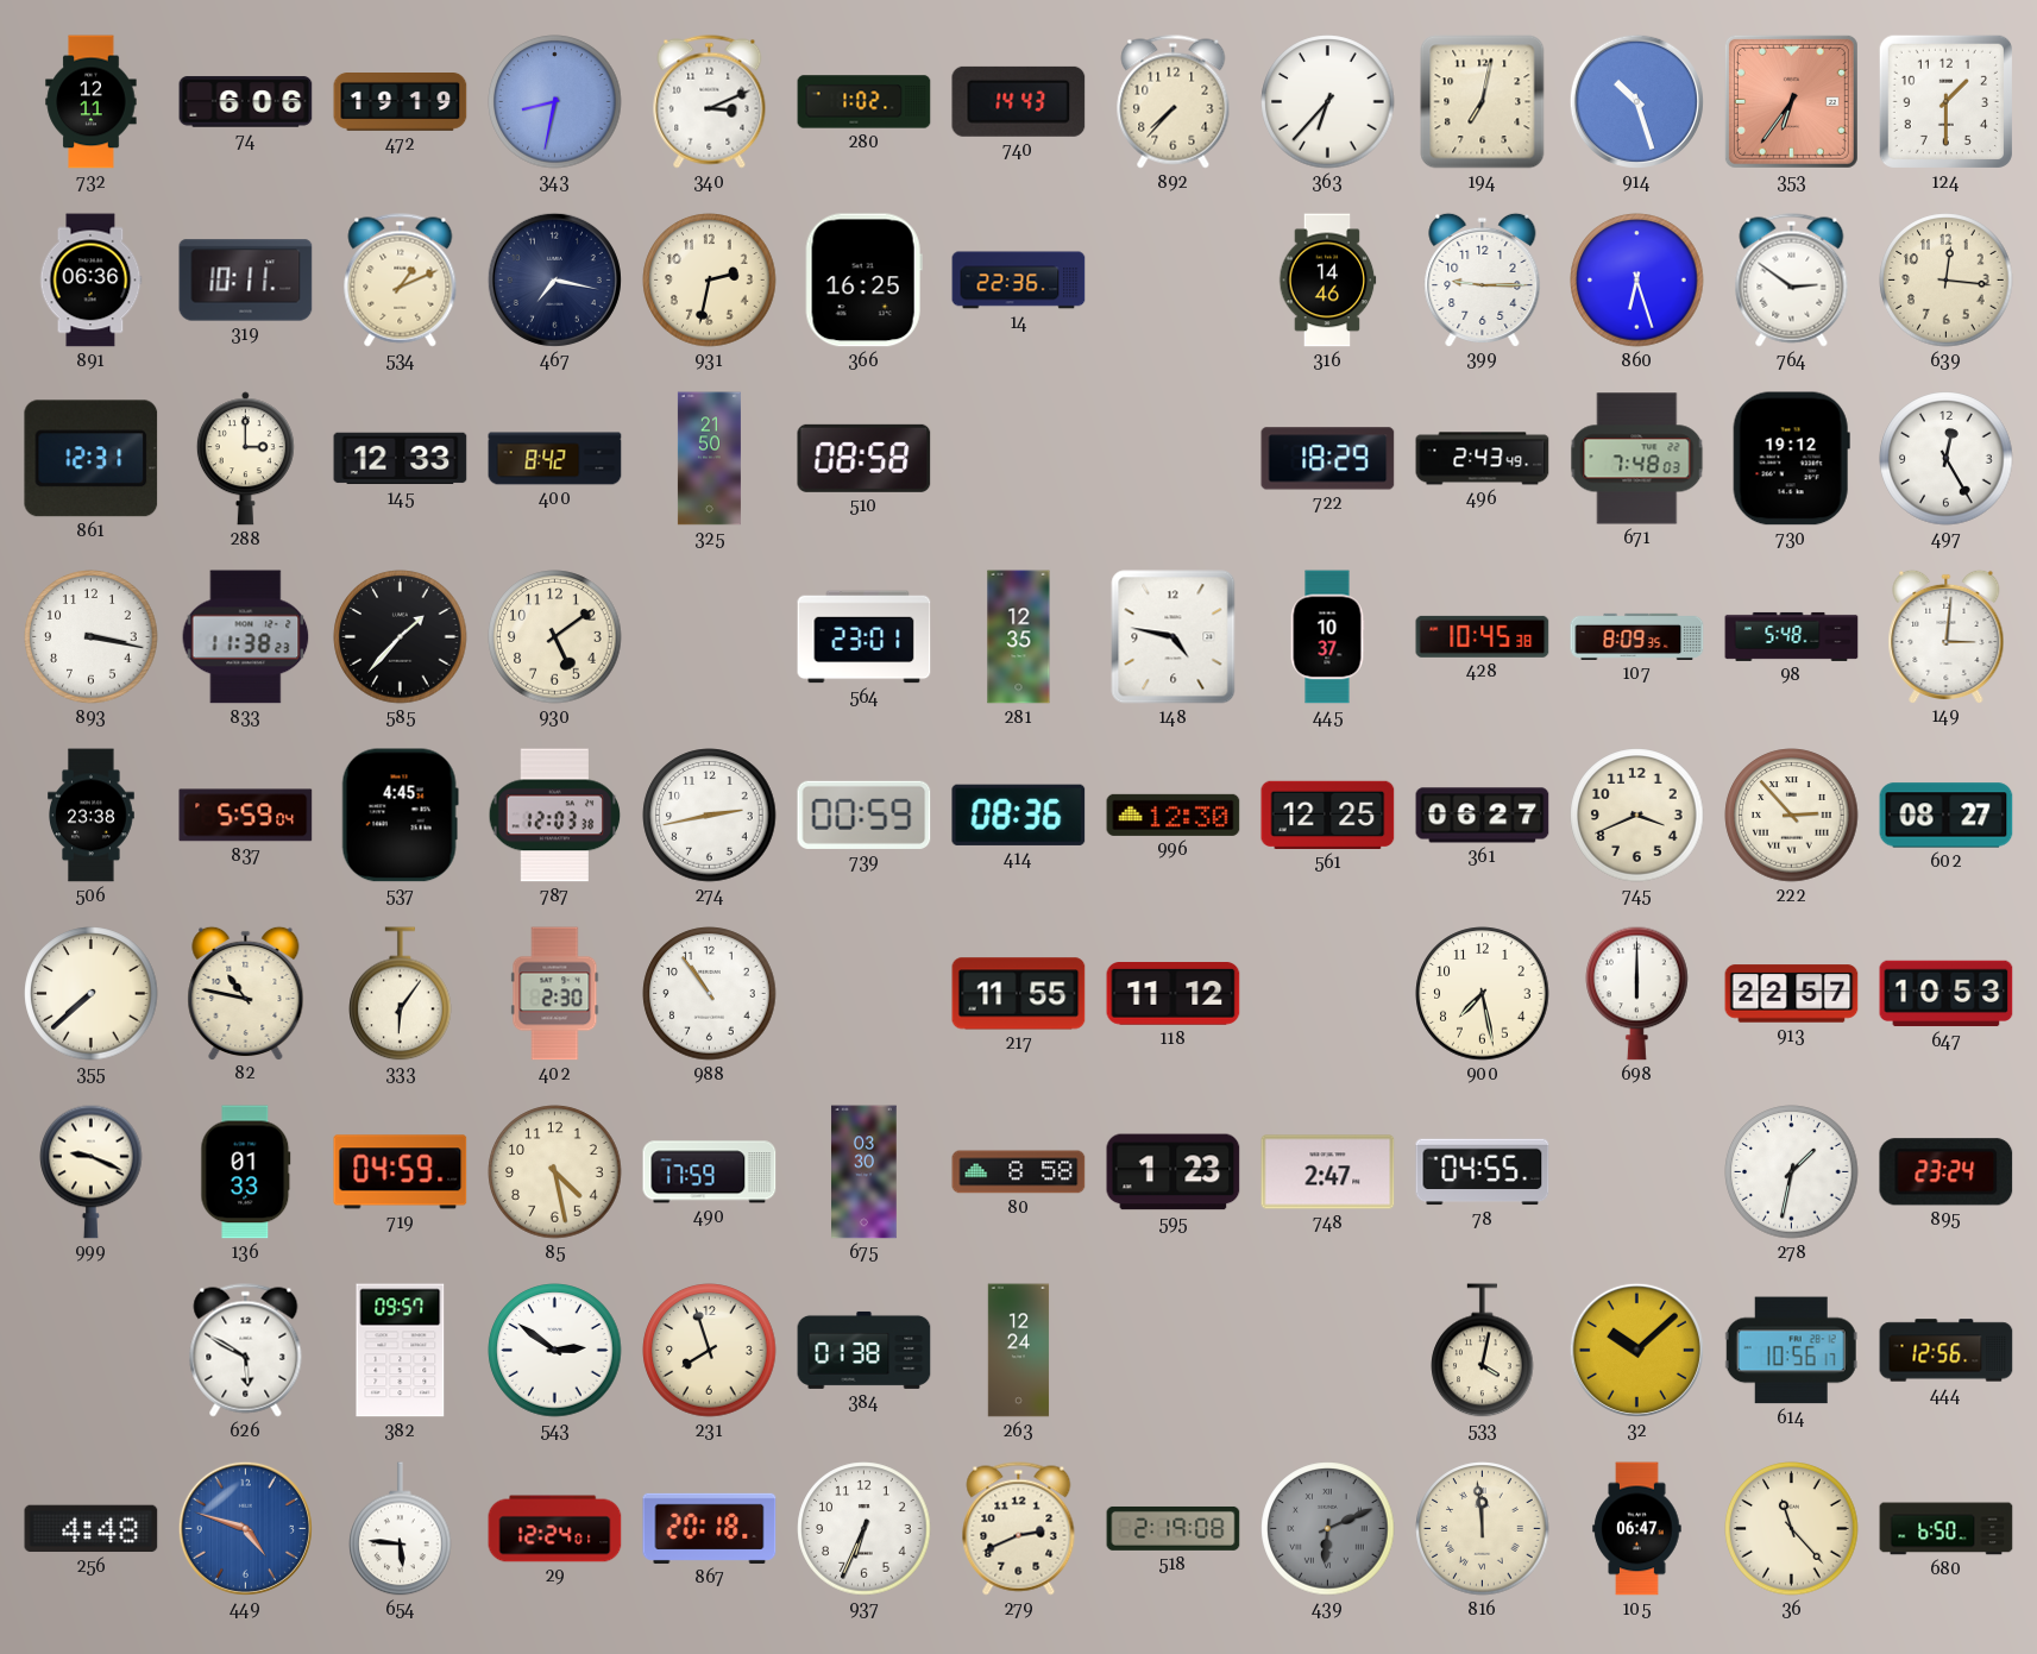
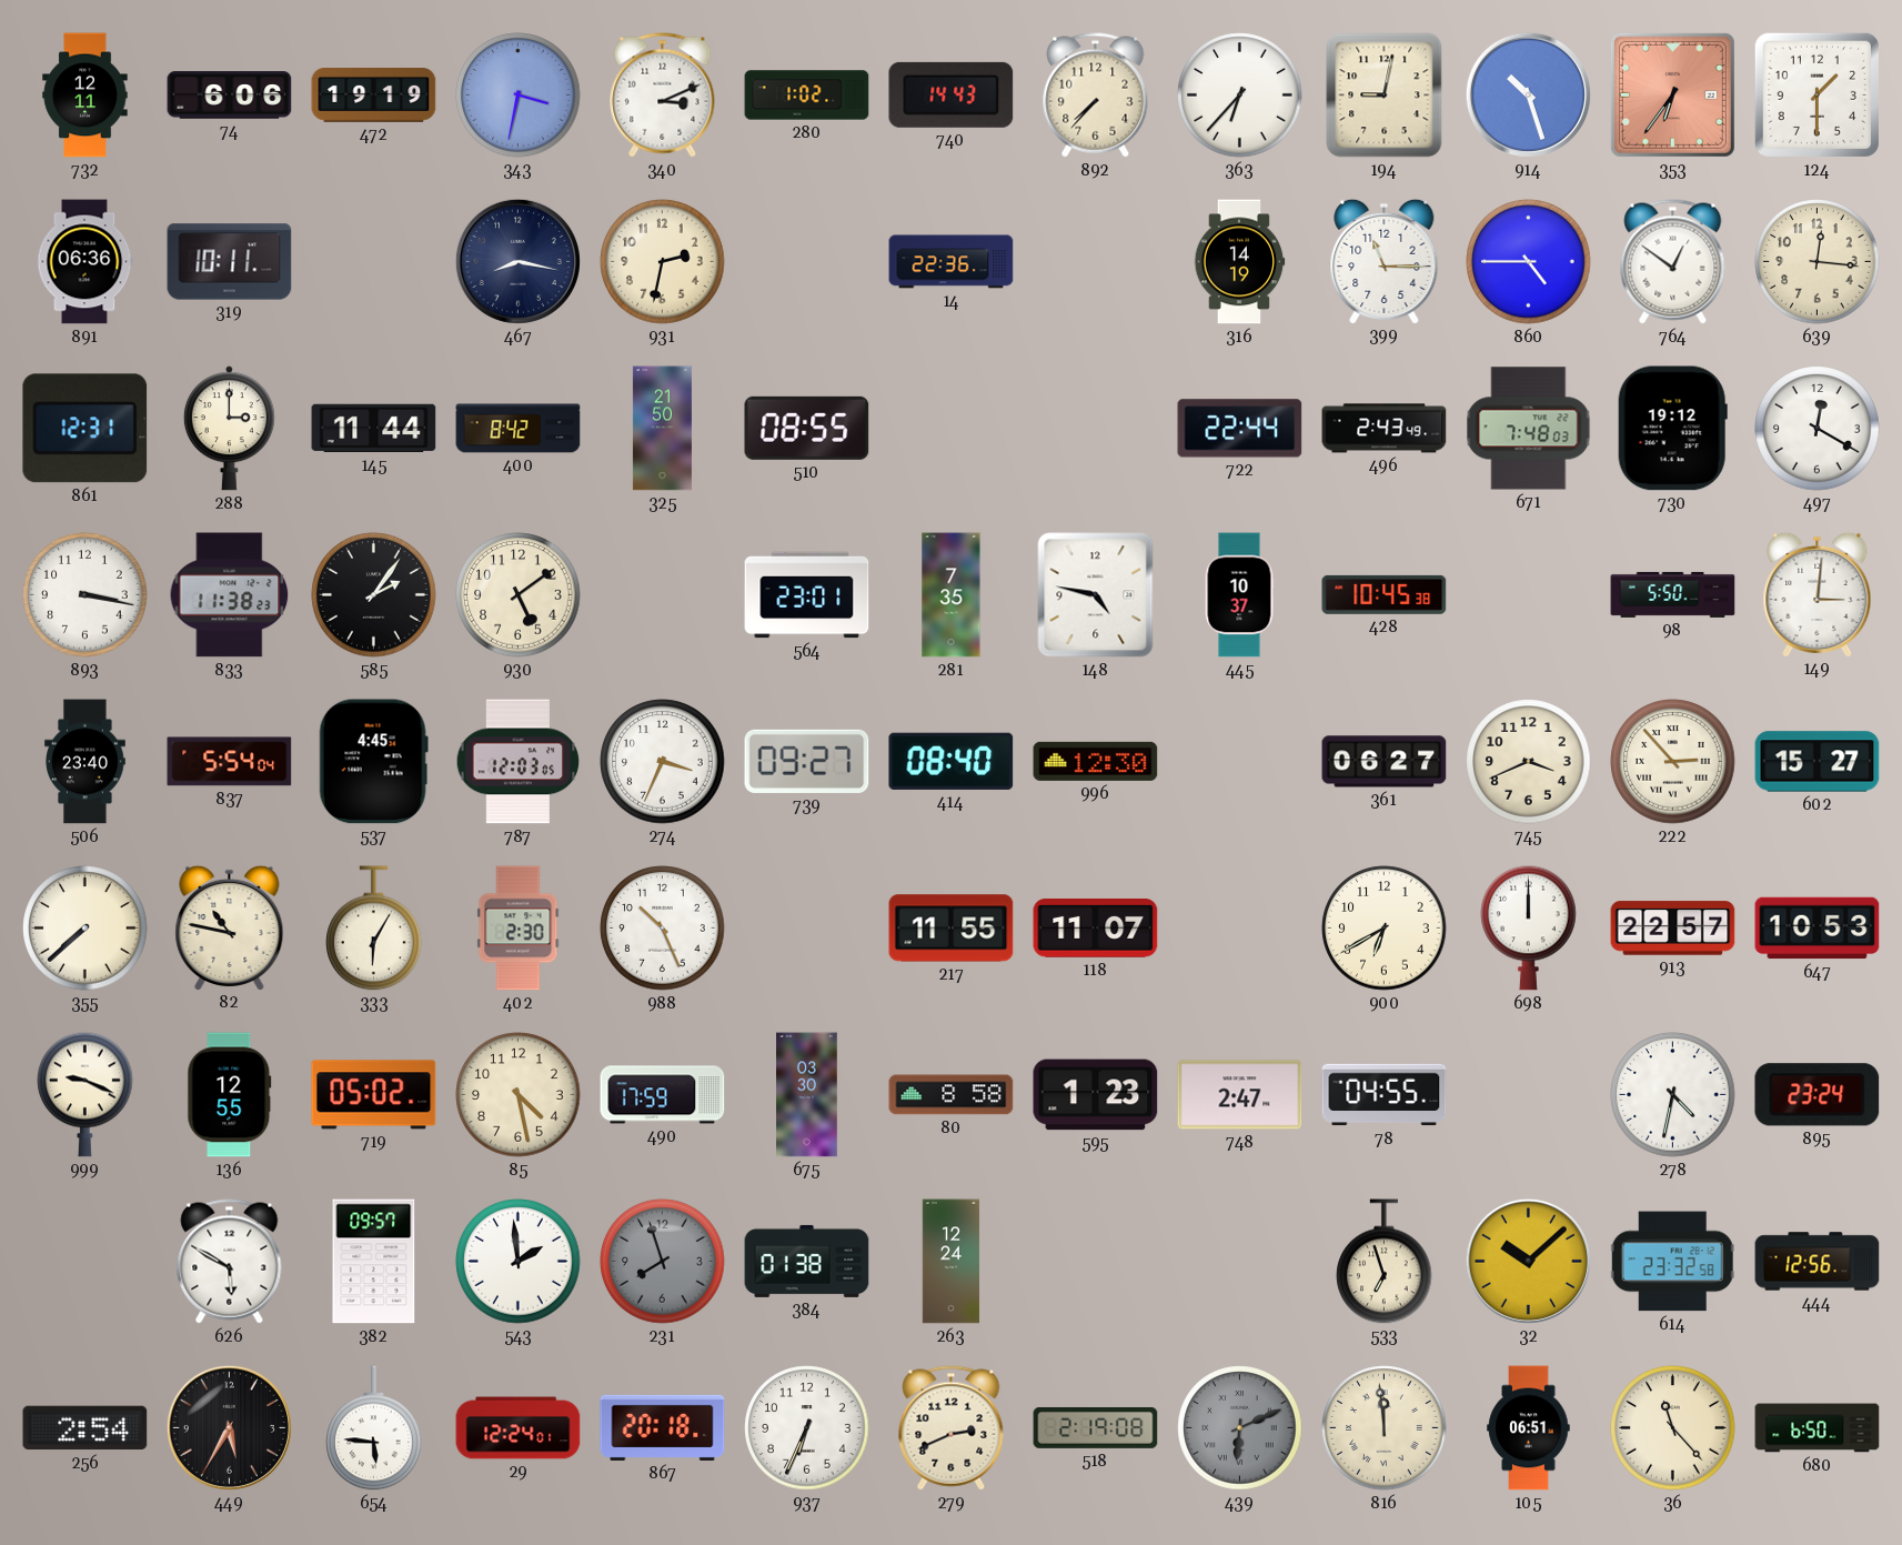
343: 8:32 -> 3:32 (519, 96)
194: 7:02 -> 9:02 (1385, 96)
534: 1:11 -> none (401, 281)
467: 7:17 -> 8:17 (517, 261)
366: 16:25 -> none (863, 281)
316: 14:46 -> 14:19 (1239, 262)
399: 9:15 -> 11:15 (1385, 261)
860: 6:27 -> 4:45 (1529, 262)
764: 2:51 -> 12:51 (1673, 262)
145: 12:33 -> 11:44 (374, 429)
510: 08:58 -> 08:55 (807, 428)
722: 18:29 -> 22:44 (1240, 429)
497: 12:25 -> 12:20 (1818, 429)
585: 1:37 -> 2:06 (374, 595)
281: 12:35 -> 7:35 (952, 595)
107: 8:09 -> none (1637, 636)
98: 5:48 -> 5:50 (1673, 594)
506: 23:38 -> 23:40 (85, 762)
837: 5:59 -> 5:54 (230, 762)
787: 12:03:38 -> 12:03:05 (519, 762)
274: 2:43 -> 3:34 (663, 762)
739: 00:59 -> 09:27 (807, 761)
414: 08:36 -> 08:40 (952, 761)
561: 12:25 -> none (1328, 815)
602: 08:27 -> 15:27 (1818, 762)
333: 6:06 -> 6:05 (374, 929)
988: 10:54 -> 10:26 (663, 929)
118: 11:12 -> 11:07 (1096, 929)
900: 7:28 -> 6:40 (1385, 929)
698: 6:00 -> 12:00 (1529, 927)
136: 01:33 -> 12:55 (230, 1095)
719: 04:59 -> 05:02 (374, 1095)
278: 1:32 -> 4:32 (1673, 1095)
543: 2:51 -> 1:59 (519, 1262)
231 dial: cream -> grey (663, 1262)
533: 4:02 -> 6:57 (1385, 1262)
614: 10:56 -> 23:32 (1672, 1262)
256: 4:48 -> 2:54 (85, 1428)
449: 4:48 -> 5:35 (229, 1427)
449 dial: blue -> black (229, 1427)
105: 06:47 -> 06:51 (1529, 1428)
